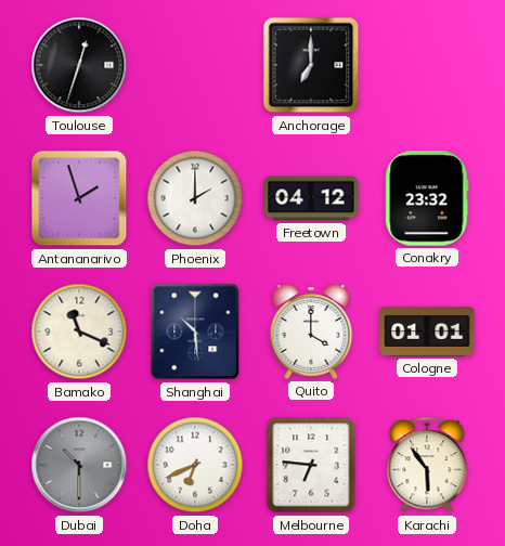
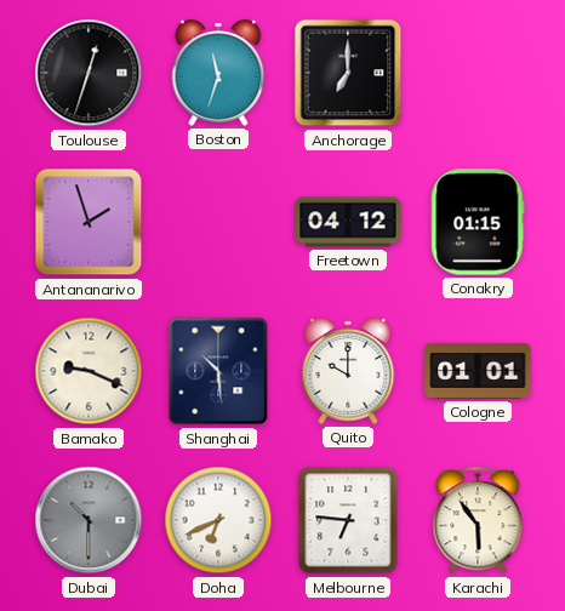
Boston: none -> 11:33 (218, 73)
Phoenix: 2:00 -> none (195, 198)
Conakry: 23:32 -> 01:15 (478, 222)
Bamako: 11:19 -> 9:19 (89, 371)
Quito: 4:00 -> 10:00 (348, 371)
